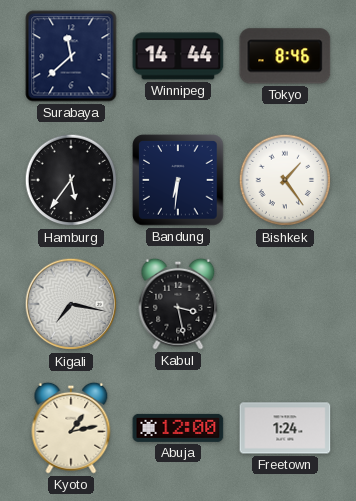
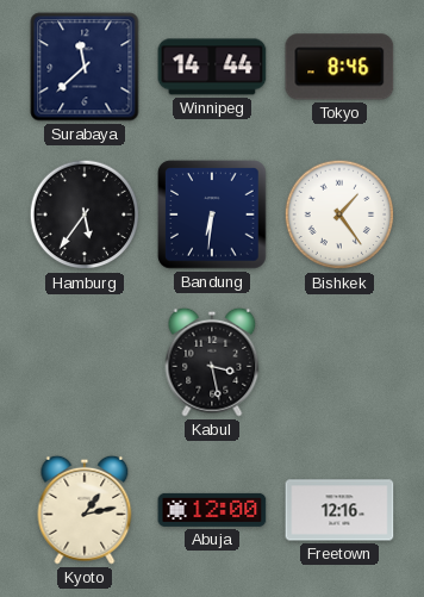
Kigali: 7:17 -> none (71, 304)
Freetown: 1:24 -> 12:16 (339, 510)
